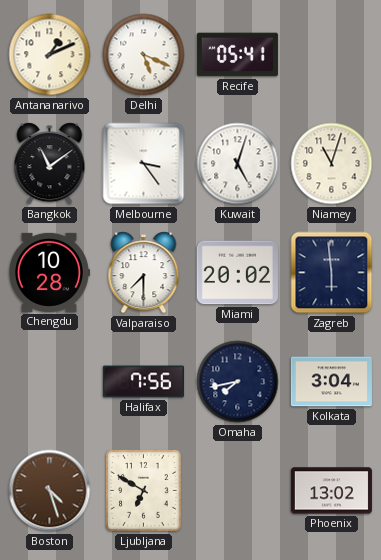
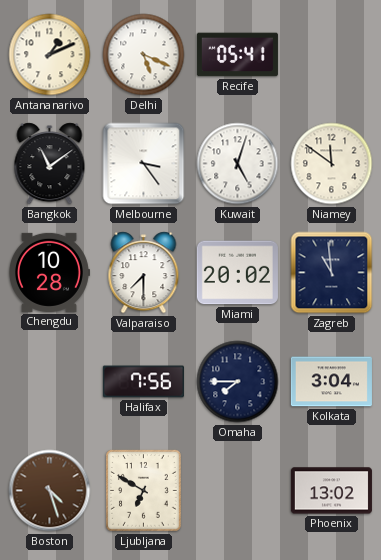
Niamey: 11:03 -> 11:51 (332, 164)
Zagreb: 5:59 -> 10:59 (332, 273)
Omaha: 7:43 -> 7:45 (238, 382)
